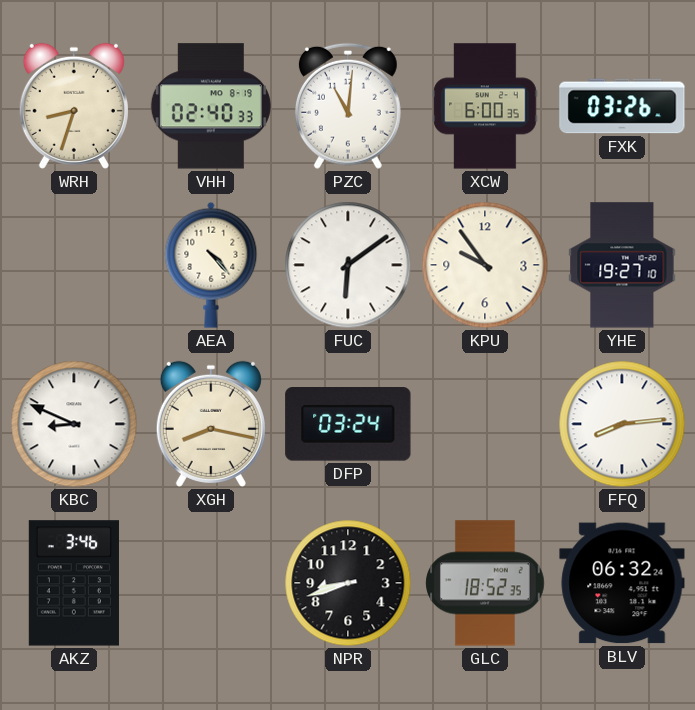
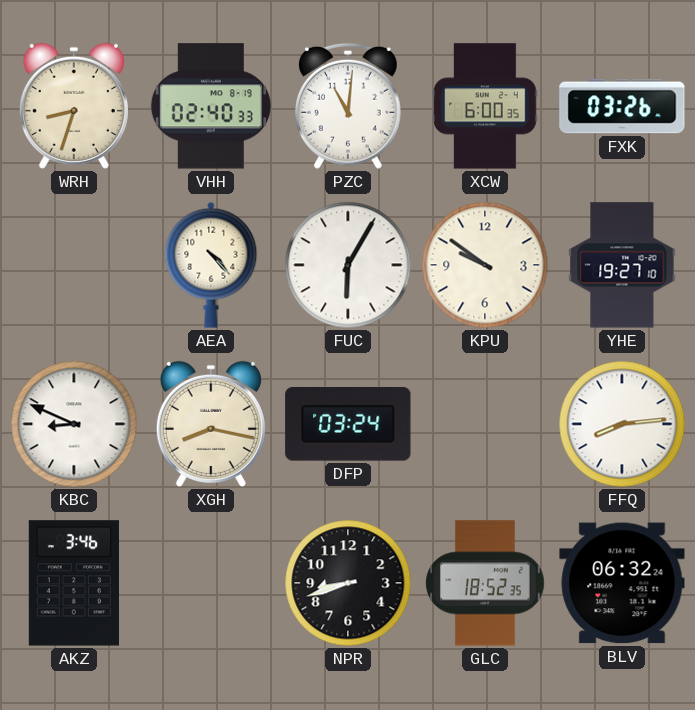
FUC: 6:09 -> 6:05 (348, 265)
KPU: 9:54 -> 9:51 (485, 265)
